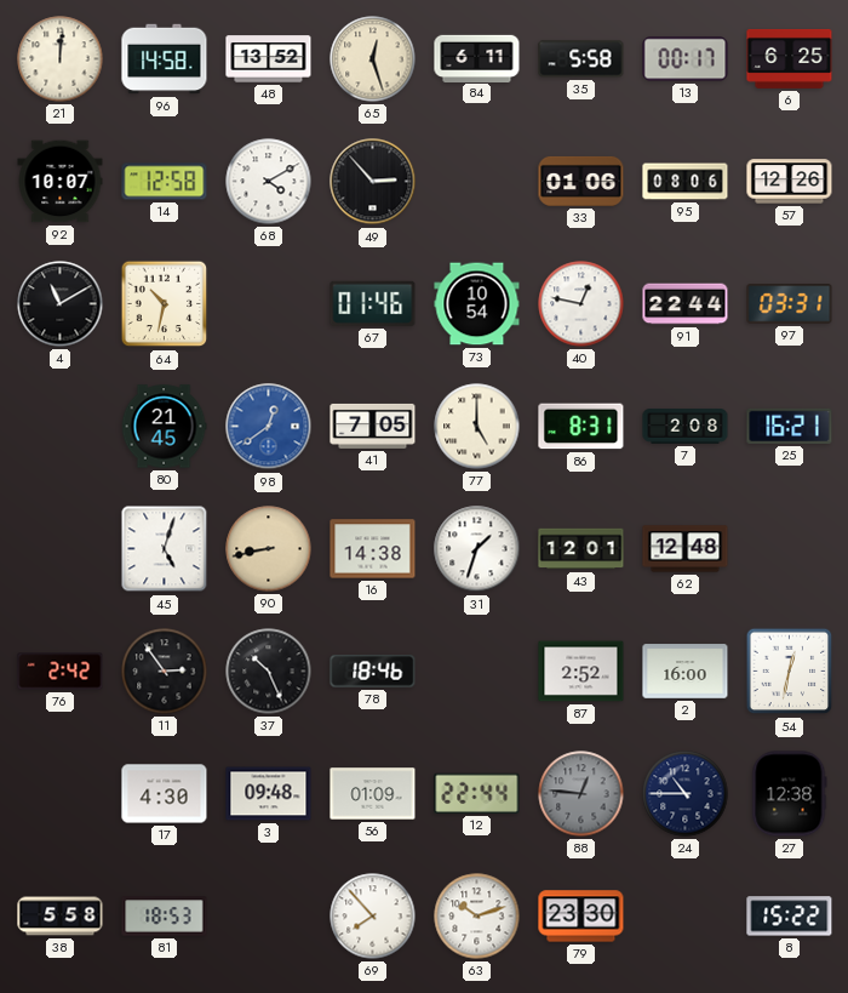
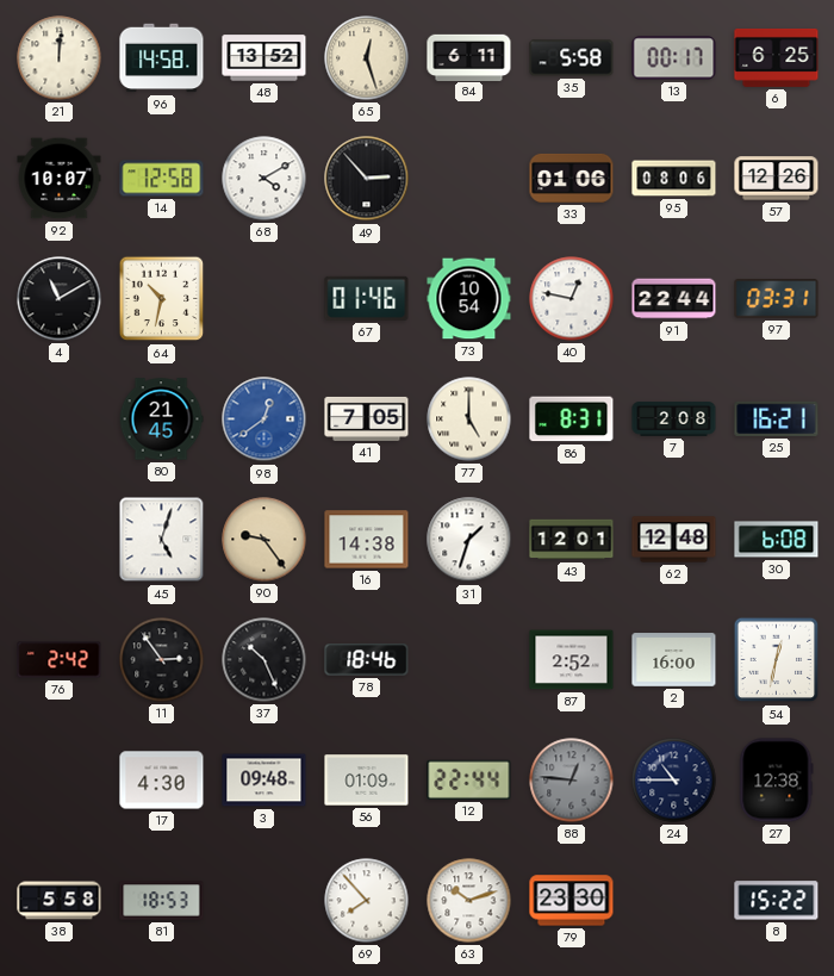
90: 8:43 -> 9:24 (264, 540)
30: none -> 6:08 (777, 540)
